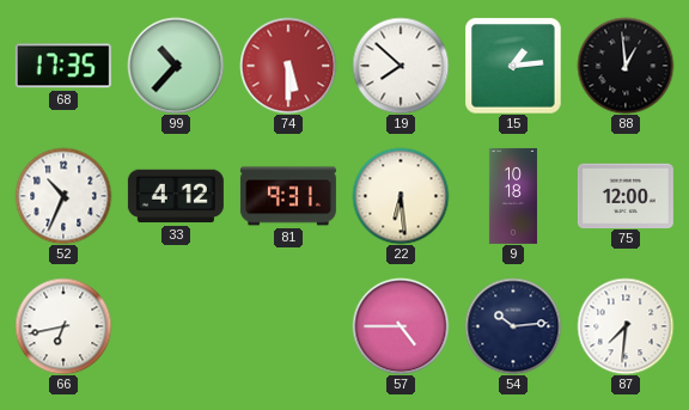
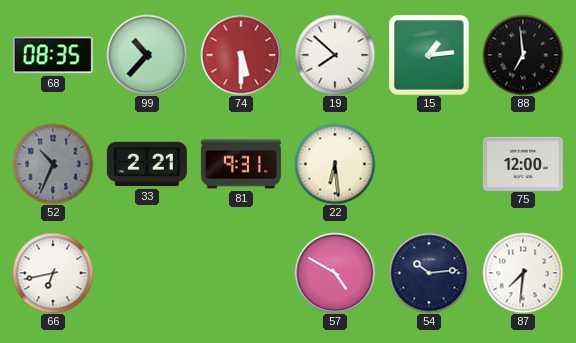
68: 17:35 -> 08:35 (53, 55)
88: 12:59 -> 6:59 (523, 55)
52 dial: white -> grey (53, 164)
33: 4:12 -> 2:21 (147, 164)
9: 10:18 -> none (513, 196)
57: 4:45 -> 4:50 (335, 273)
